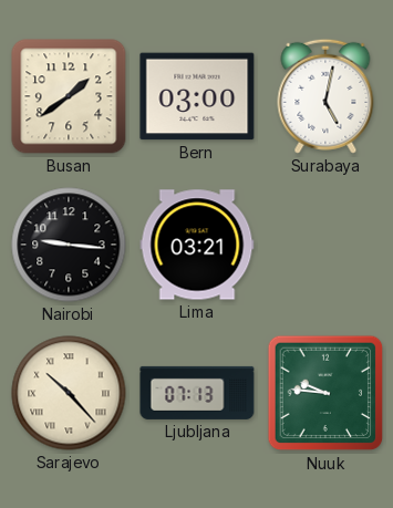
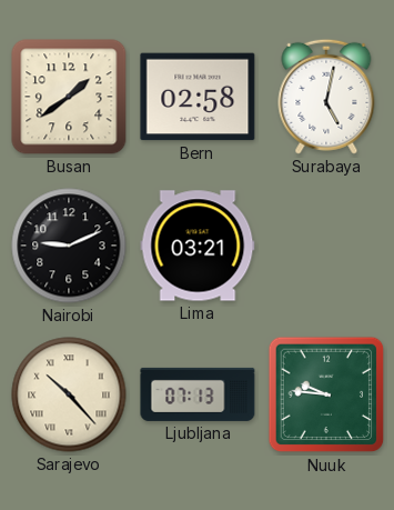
Bern: 03:00 -> 02:58 (198, 97)
Nairobi: 9:16 -> 9:11 (69, 246)
